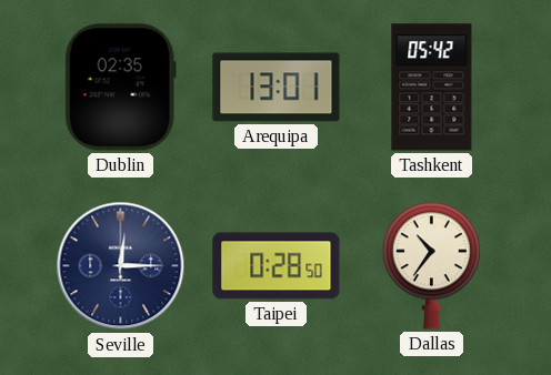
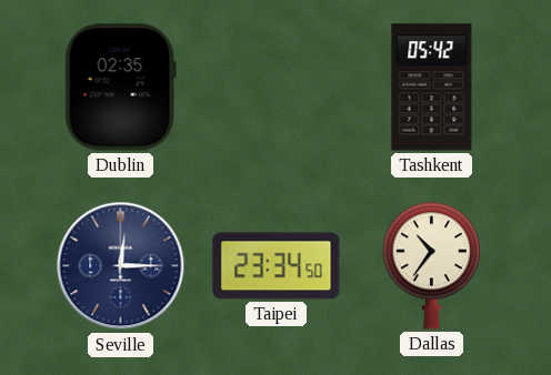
Arequipa: 13:01 -> none (277, 88)
Taipei: 0:28 -> 23:34 (277, 266)
